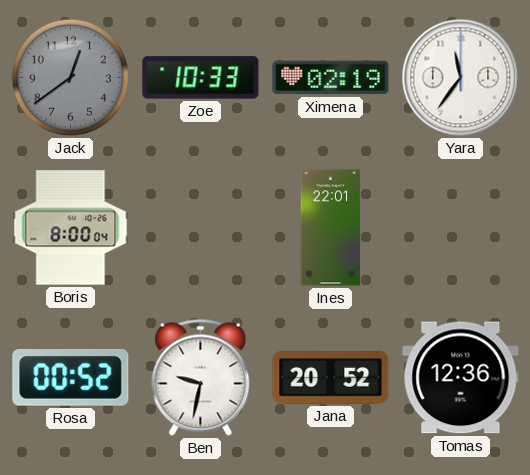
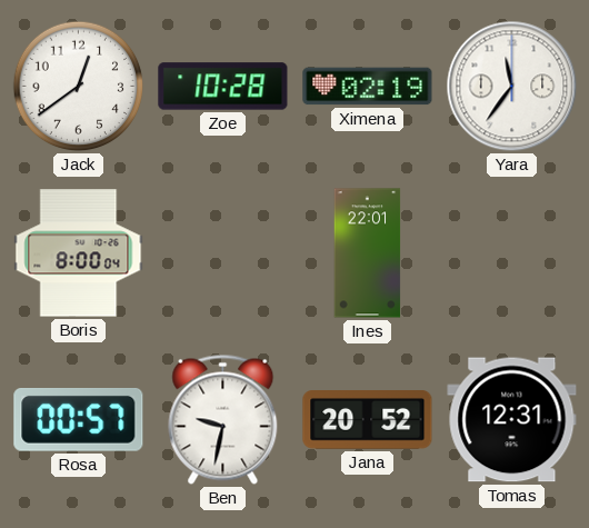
Jack dial: grey -> white (79, 87)
Zoe: 10:33 -> 10:28 (223, 87)
Rosa: 00:52 -> 00:57 (79, 420)
Tomas: 12:36 -> 12:31 (512, 420)
